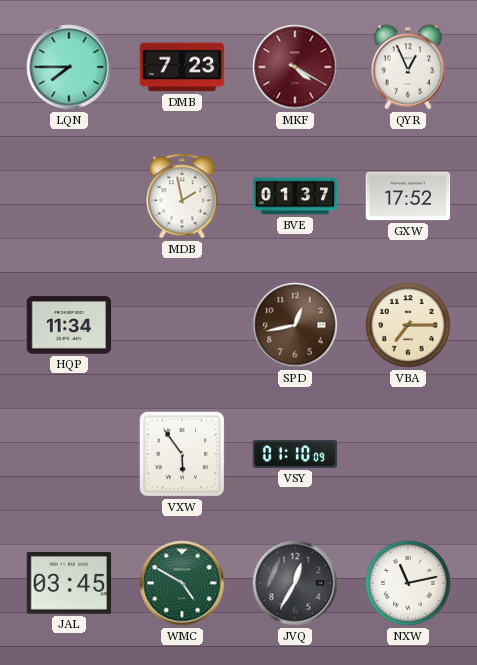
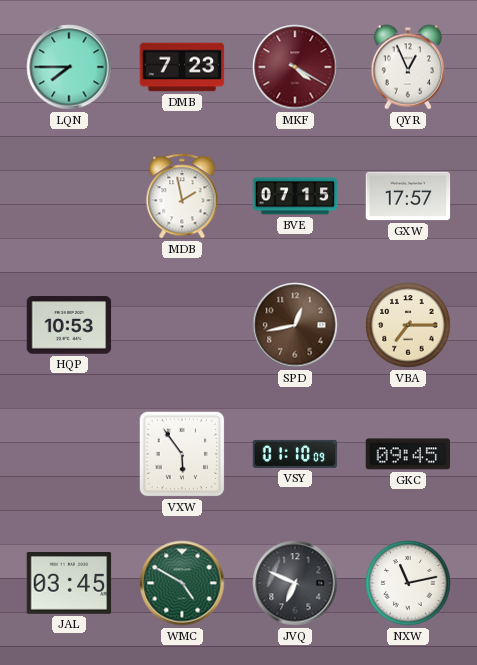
BVE: 01:37 -> 07:15 (295, 196)
GXW: 17:52 -> 17:57 (408, 196)
HQP: 11:34 -> 10:53 (69, 325)
GKC: none -> 09:45 (408, 454)
JVQ: 12:35 -> 6:49 (295, 583)
